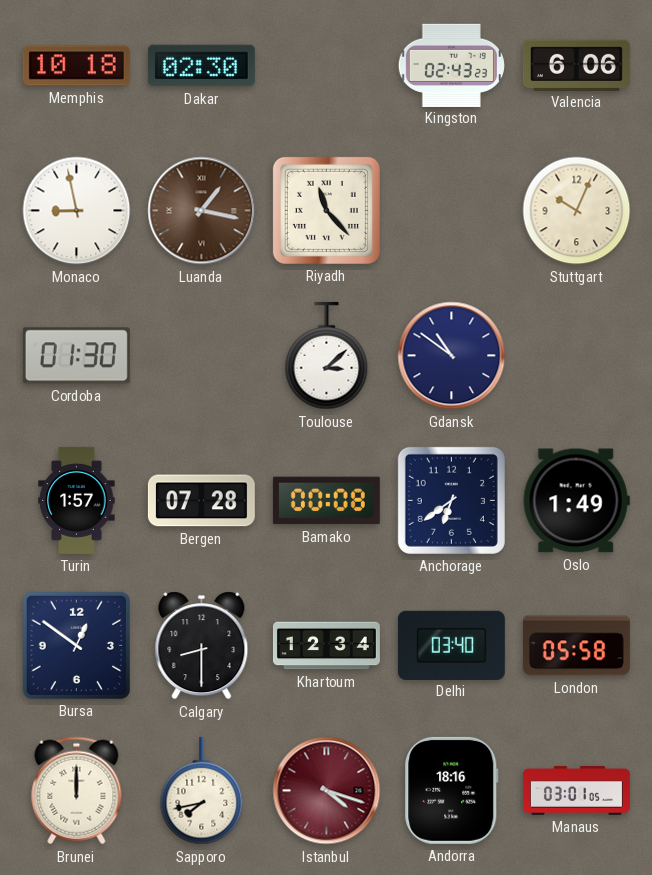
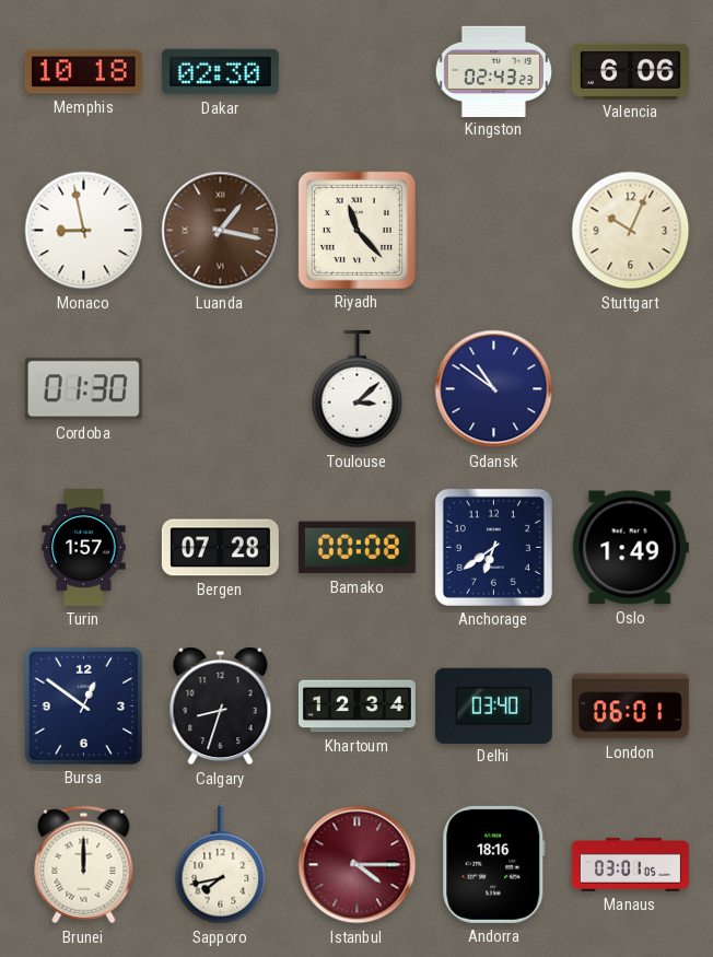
Calgary: 8:30 -> 8:33 (221, 707)
London: 05:58 -> 06:01 (630, 707)
Istanbul: 4:18 -> 4:15 (358, 865)
